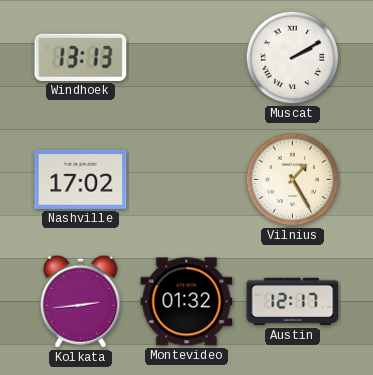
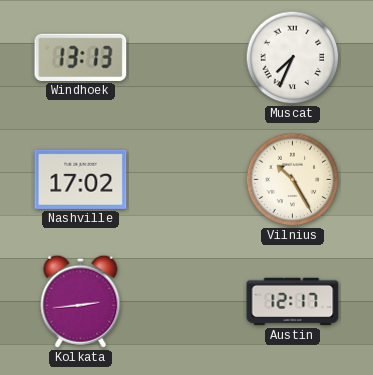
Muscat: 2:10 -> 7:34 (293, 58)
Vilnius: 1:25 -> 10:25 (293, 180)
Montevideo: 01:32 -> none (187, 302)
